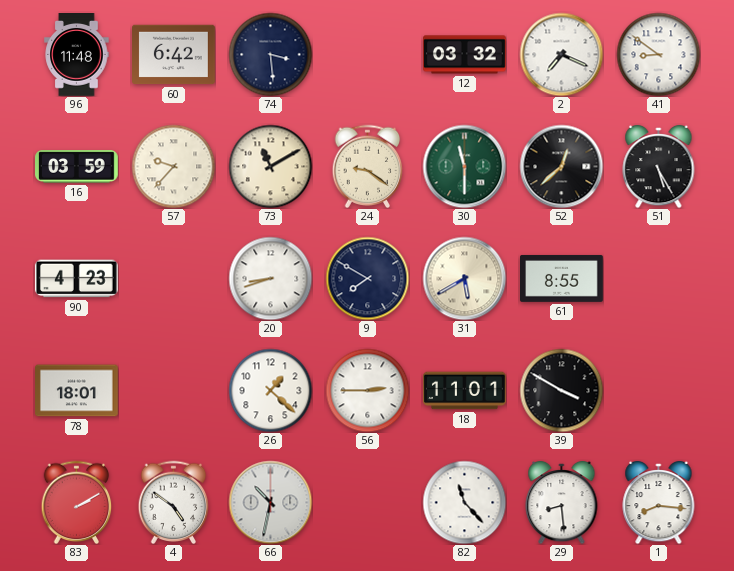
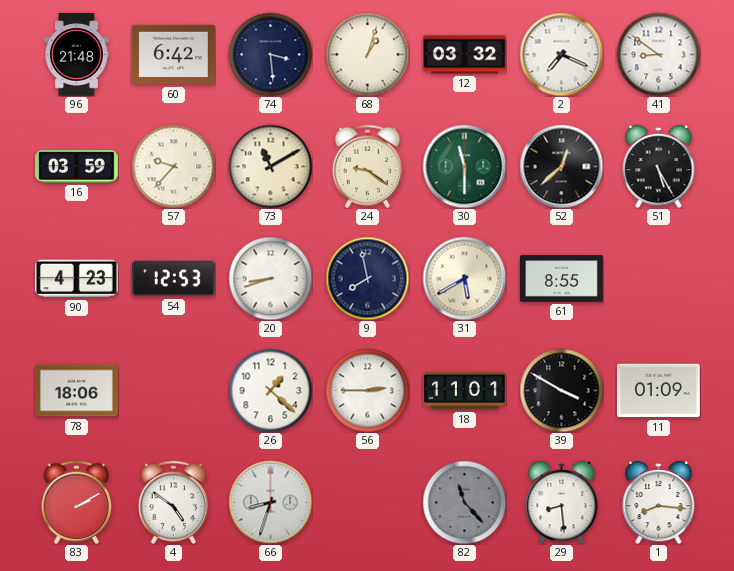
96: 11:48 -> 21:48 (77, 55)
68: none -> 1:03 (367, 54)
54: none -> 12:53 (173, 279)
9: 7:50 -> 7:58 (367, 278)
78: 18:01 -> 18:06 (77, 391)
11: none -> 01:09 (659, 391)
66: 10:32 -> 8:33 (270, 502)
82 dial: white -> grey (464, 502)
